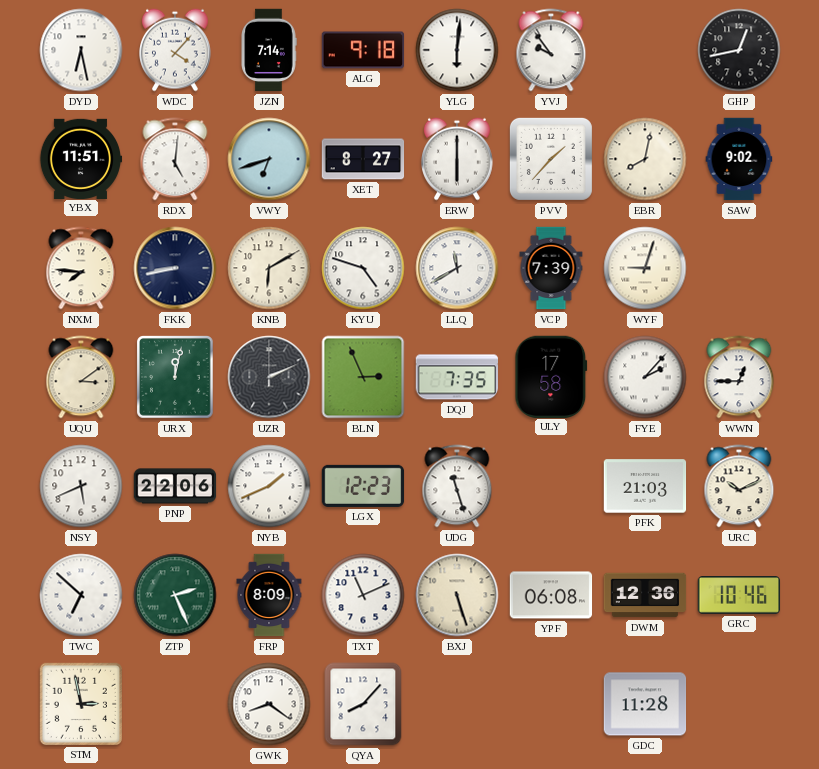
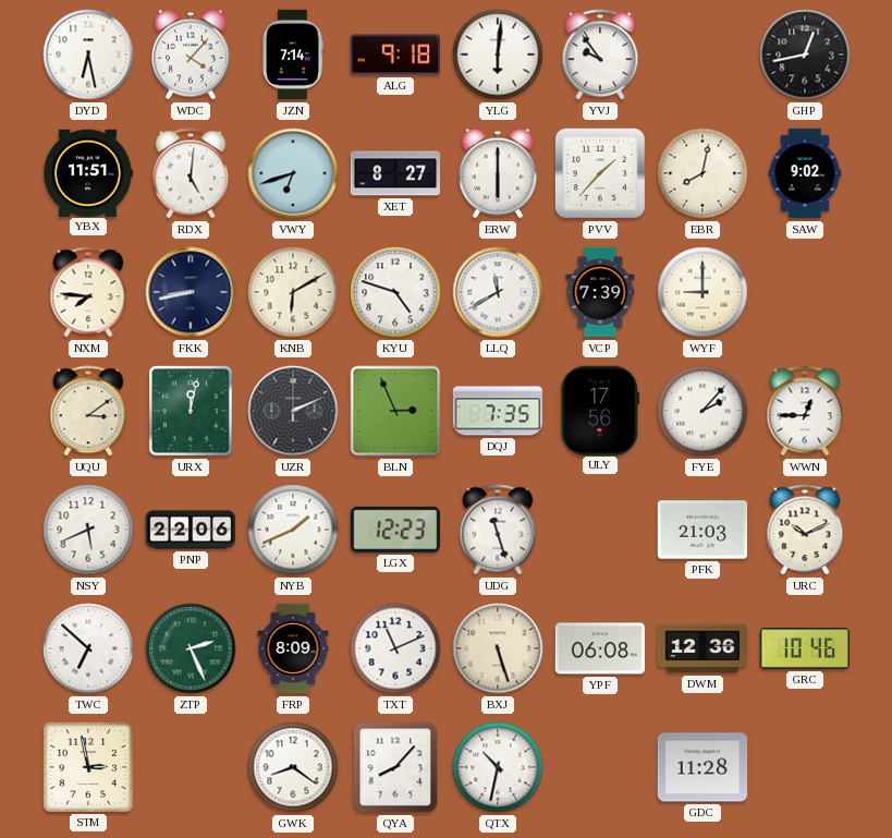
WYF: 9:03 -> 9:00 (702, 292)
ULY: 17:58 -> 17:56 (600, 410)
QTX: none -> 10:32 (498, 767)
